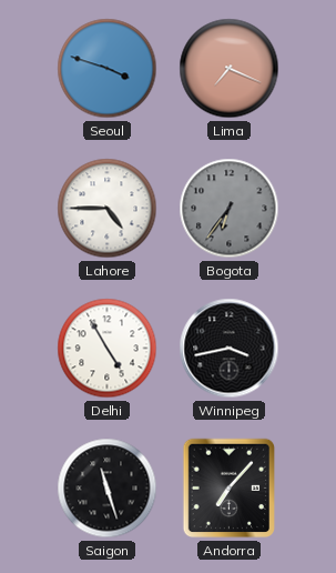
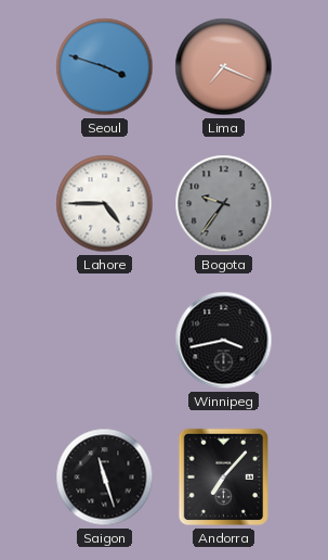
Bogota: 6:36 -> 9:36 (224, 204)
Delhi: 4:55 -> none (108, 349)
